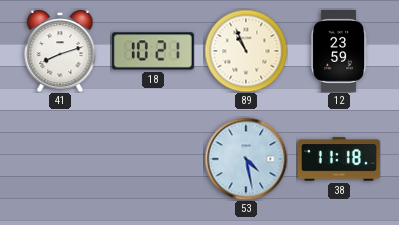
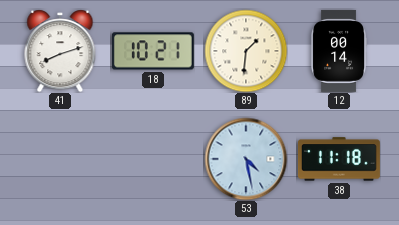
89: 10:56 -> 1:31 (246, 51)
12: 23:59 -> 00:14 (338, 51)
